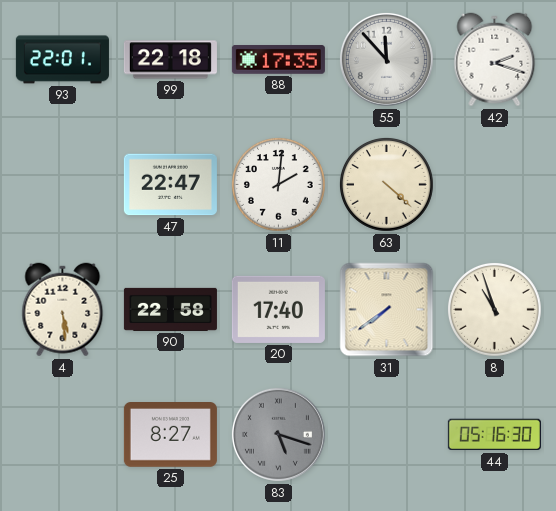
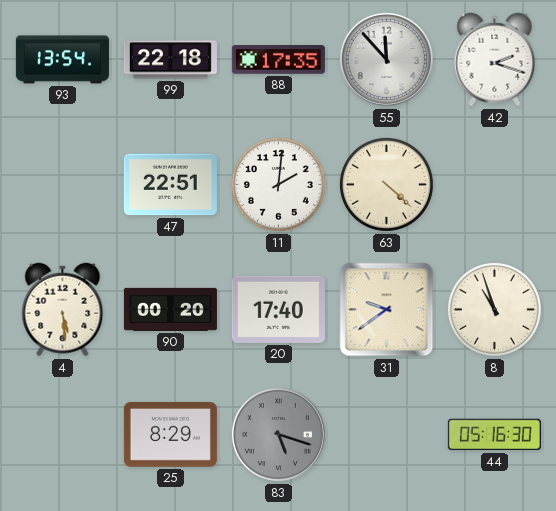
93: 22:01 -> 13:54 (62, 60)
47: 22:47 -> 22:51 (170, 185)
90: 22:58 -> 00:20 (170, 309)
31: 7:39 -> 9:39 (387, 310)
25: 8:27 -> 8:29 (170, 435)
